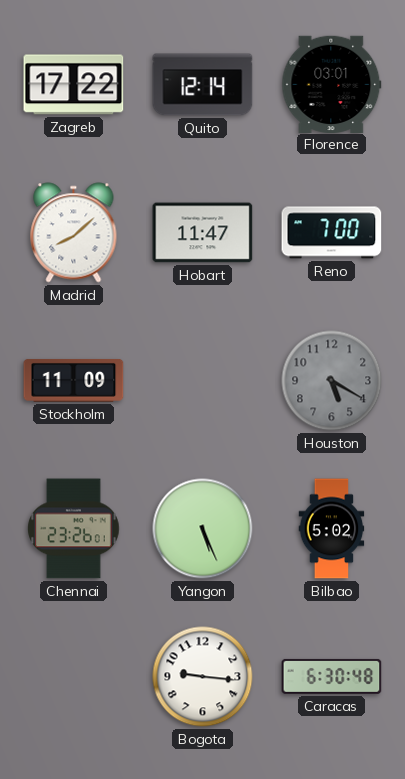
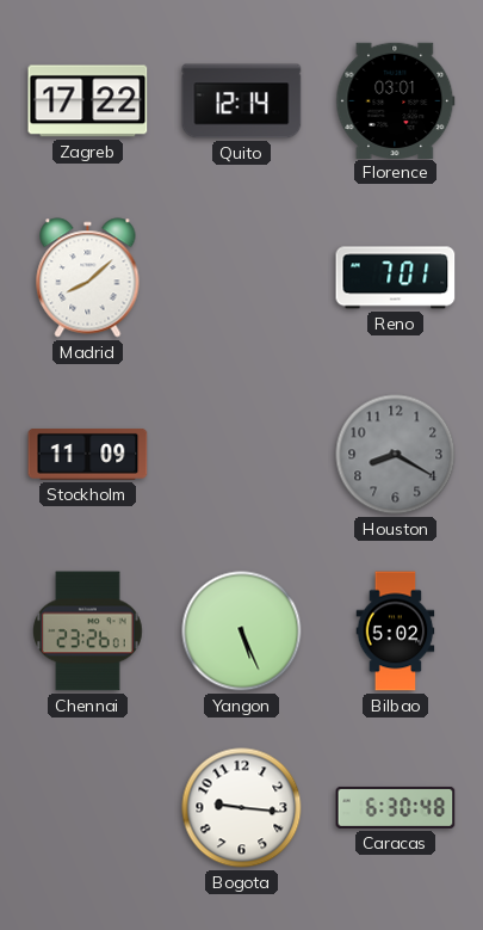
Hobart: 11:47 -> none (203, 233)
Reno: 7:00 -> 7:01 (396, 278)
Houston: 5:20 -> 8:20 (396, 455)
